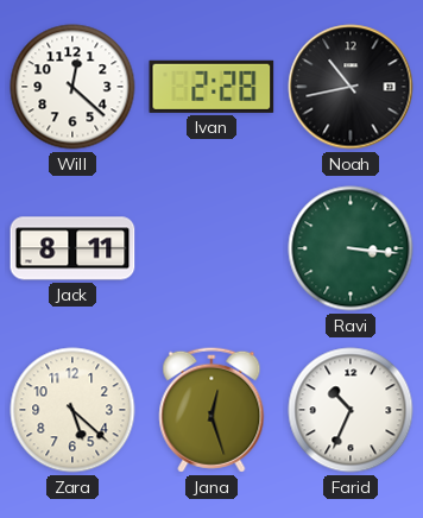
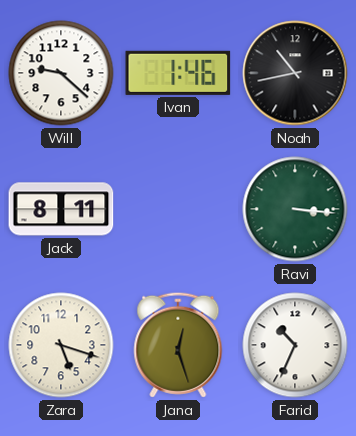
Will: 12:22 -> 9:22 (61, 73)
Ivan: 2:28 -> 1:46 (178, 73)
Zara: 5:22 -> 5:18 (61, 345)
